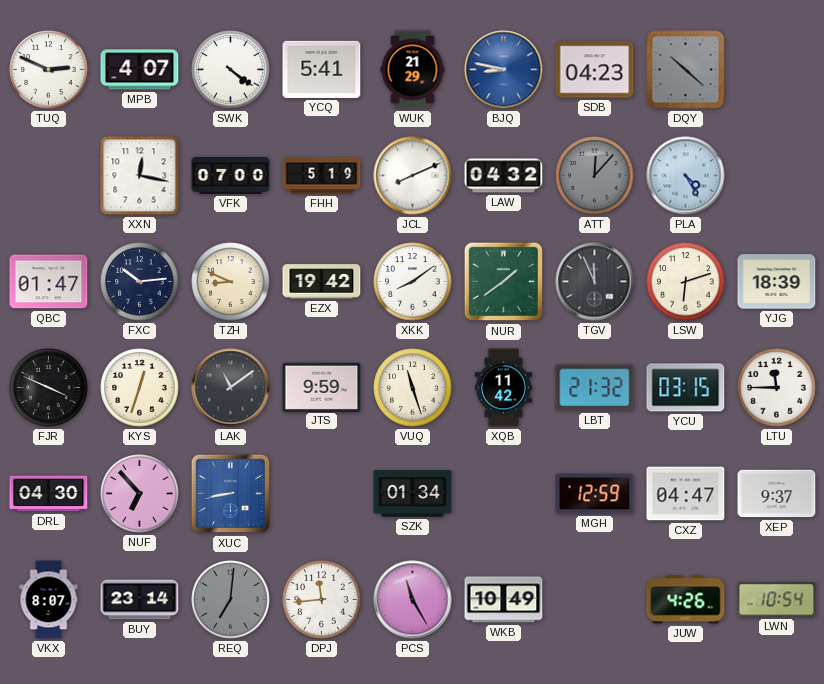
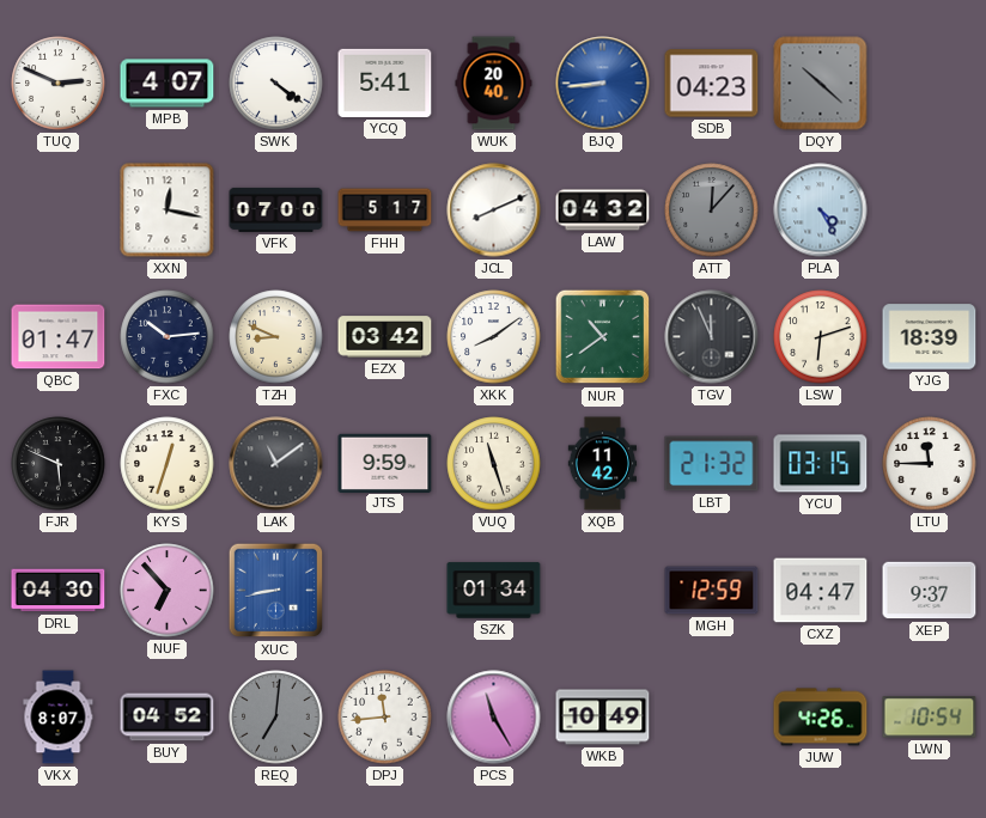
WUK: 21:29 -> 20:40 (494, 84)
BJQ: 8:47 -> 8:44 (603, 84)
FHH: 5:19 -> 5:17 (385, 210)
EZX: 19:42 -> 03:42 (385, 337)
NUR: 1:39 -> 10:39 (603, 337)
FJR: 3:49 -> 5:49 (59, 464)
BUY: 23:14 -> 04:52 (168, 718)
